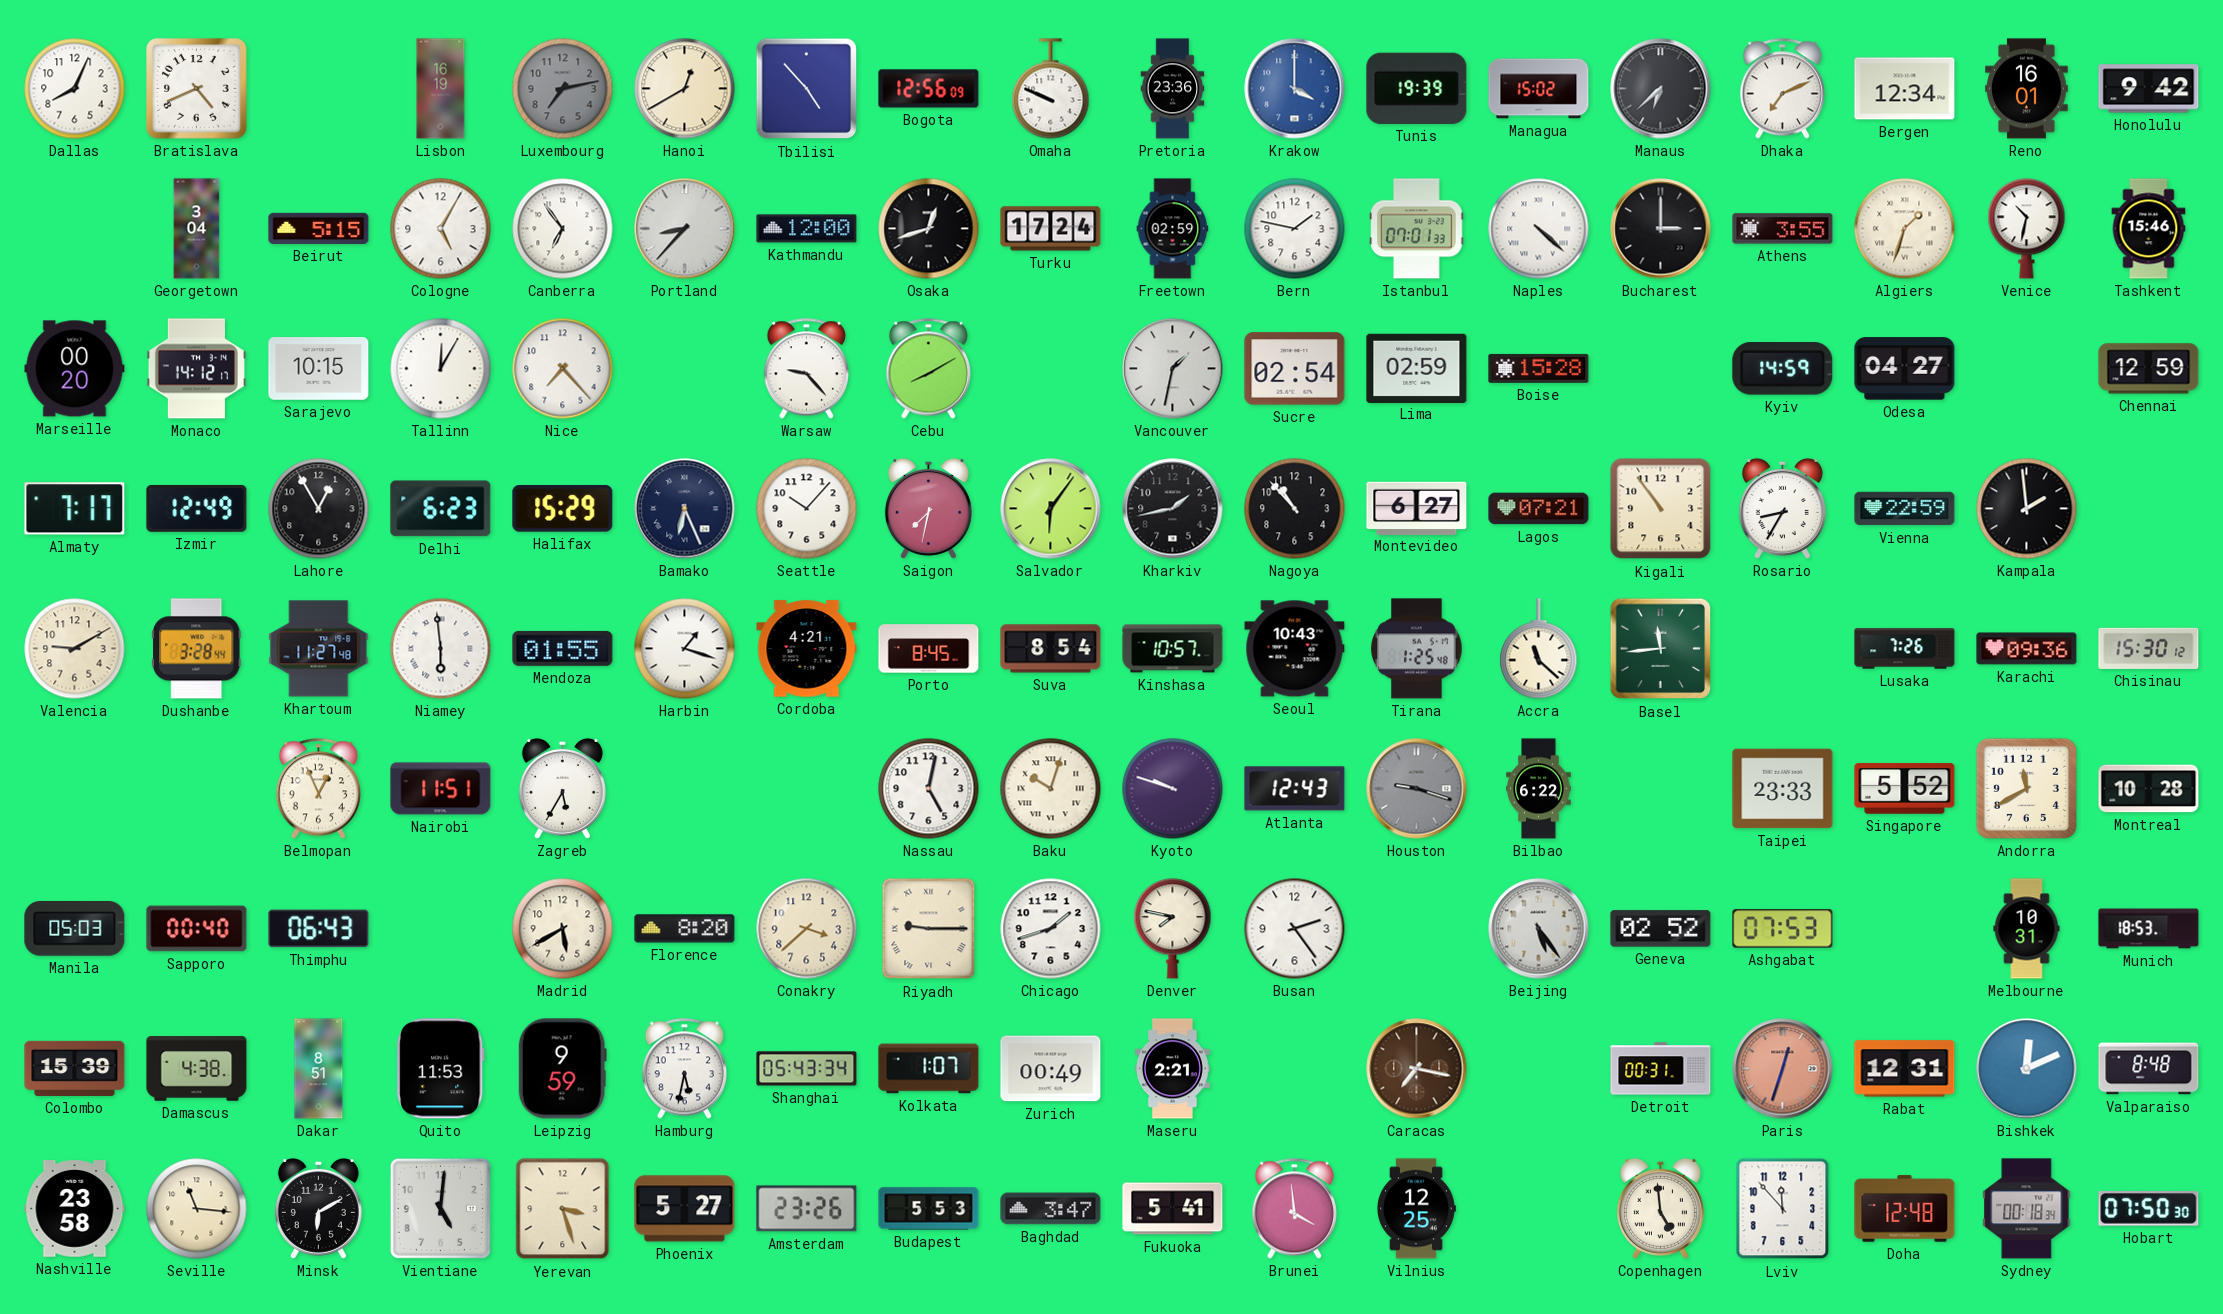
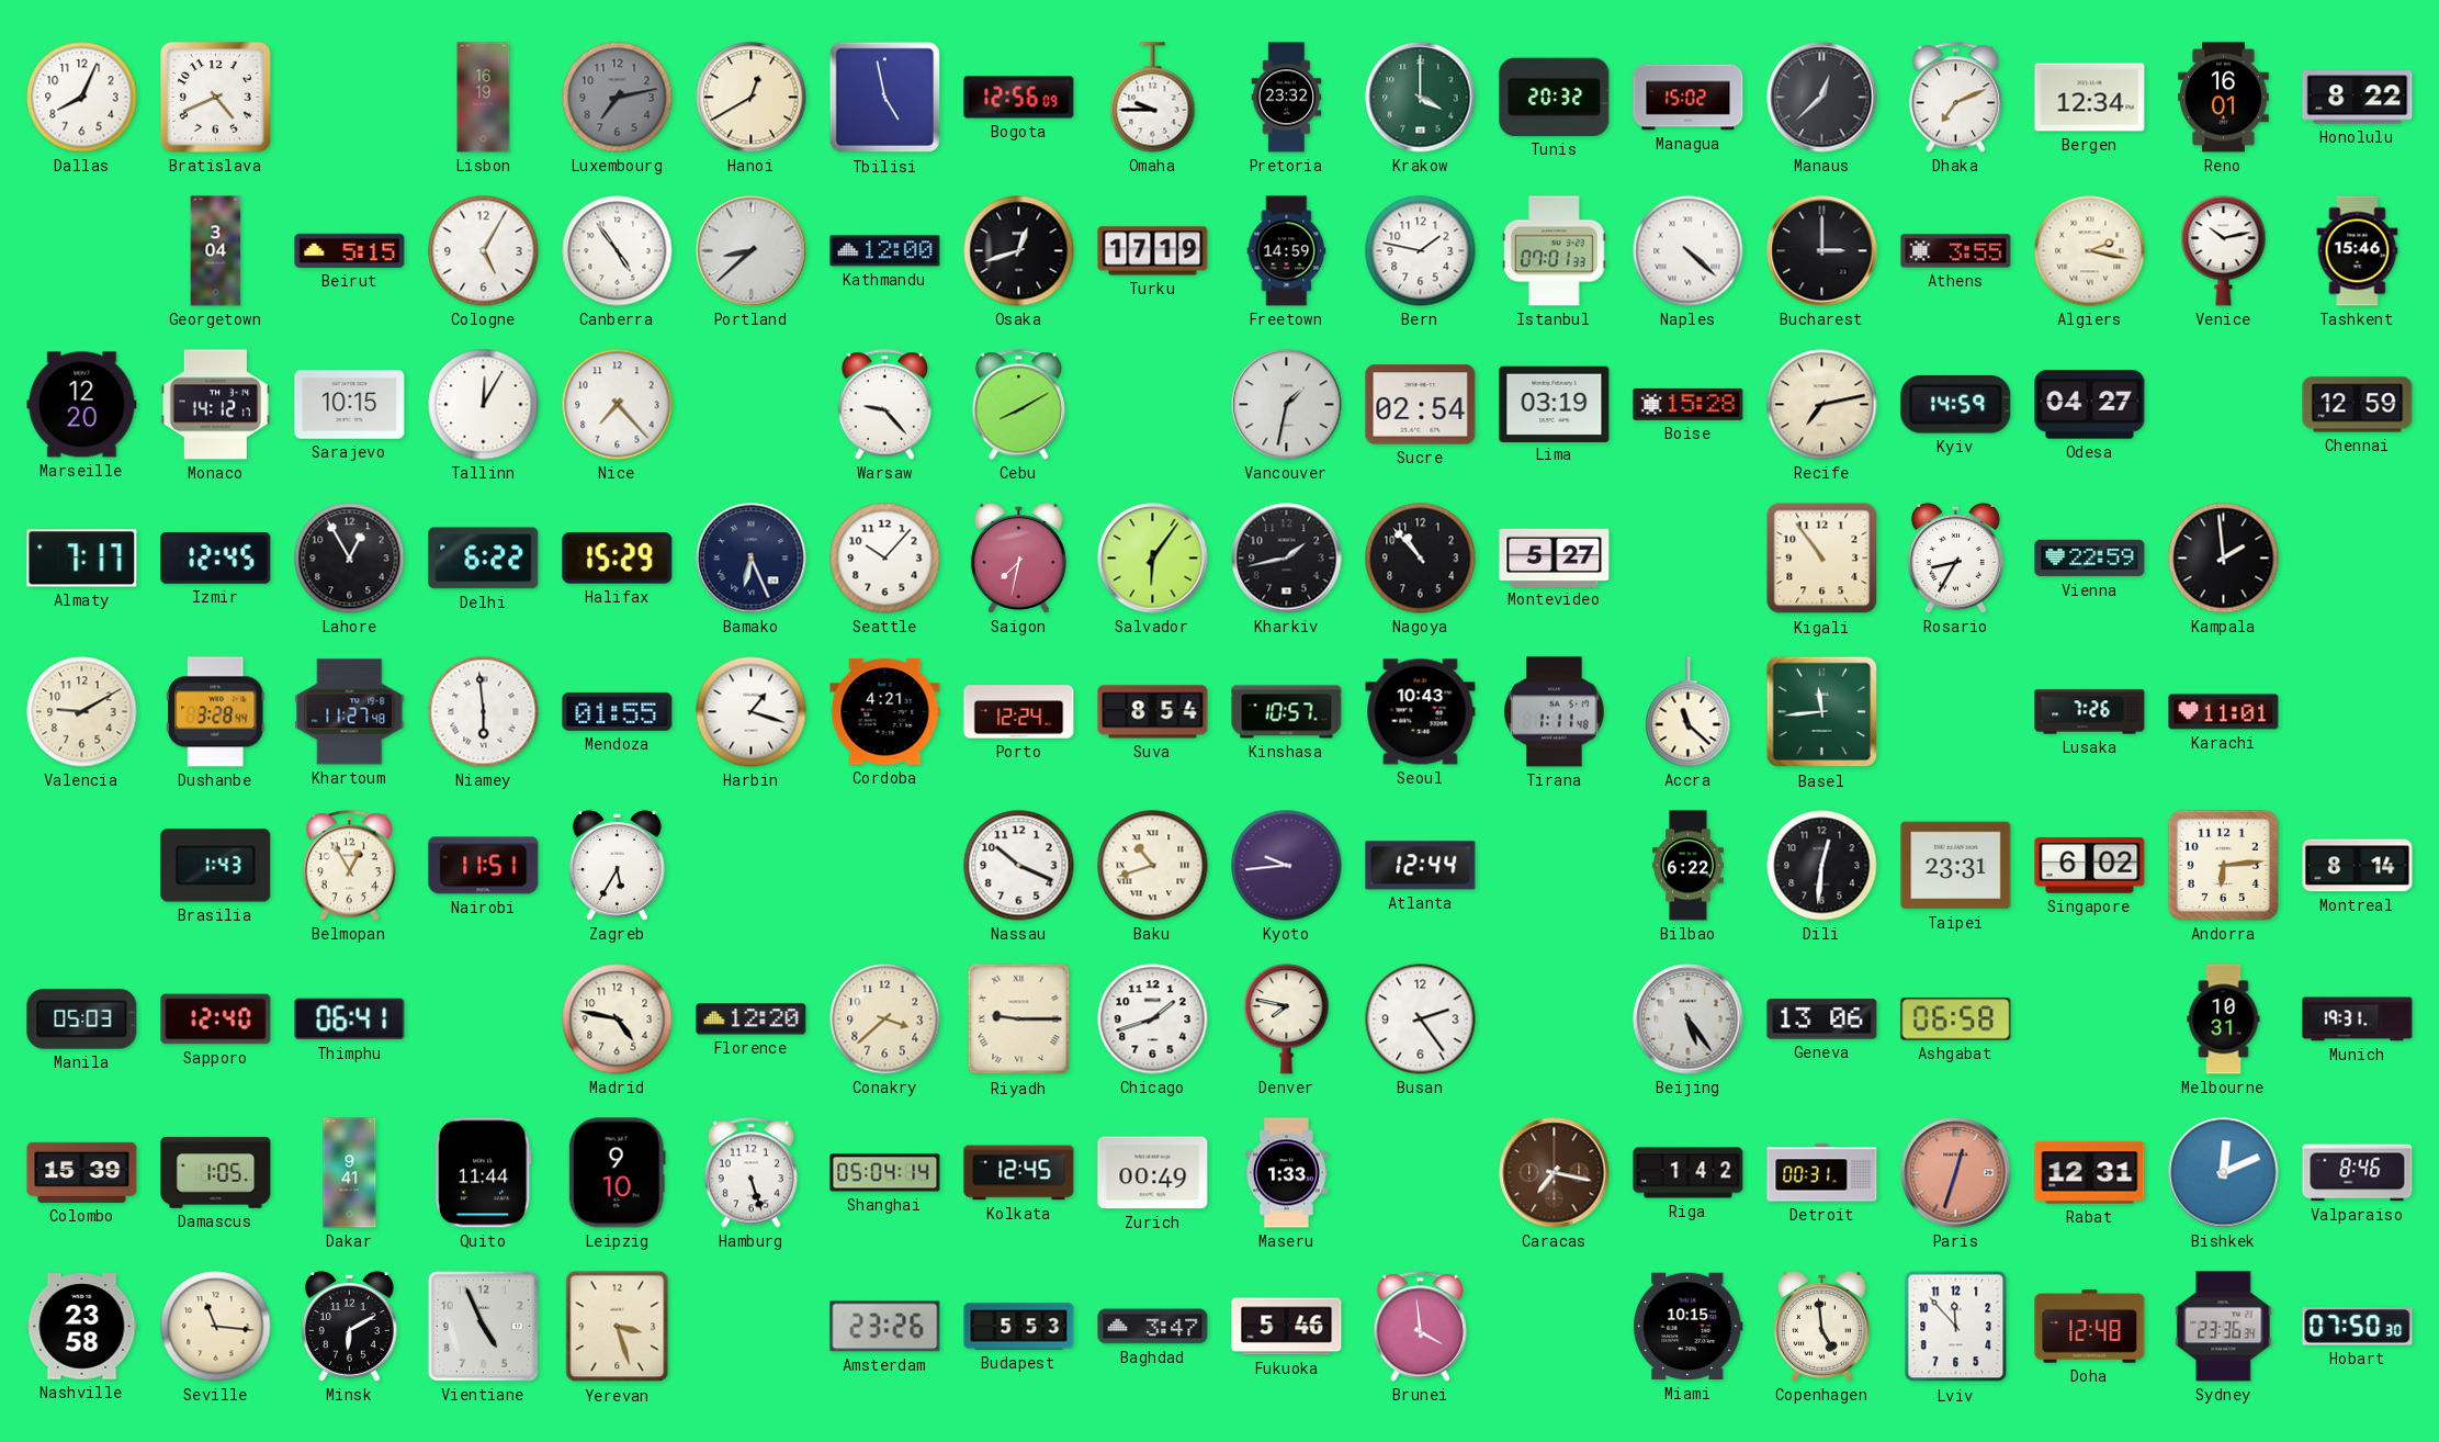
Tbilisi: 4:53 -> 4:58 (885, 98)
Omaha: 9:49 -> 9:45 (1153, 98)
Pretoria: 23:36 -> 23:32 (1287, 98)
Krakow dial: blue -> green (1421, 98)
Tunis: 19:39 -> 20:32 (1555, 97)
Manaus: 6:38 -> 12:38 (1822, 98)
Honolulu: 9:42 -> 8:22 (2358, 98)
Canberra: 6:54 -> 4:54 (618, 251)
Portland: 8:37 -> 8:38 (752, 251)
Turku: 17:24 -> 17:19 (1153, 251)
Freetown: 02:59 -> 14:59 (1287, 251)
Algiers: 1:33 -> 2:17 (2090, 251)
Venice: 10:32 -> 10:13 (2224, 251)
Marseille: 00:20 -> 12:20 (82, 405)
Lima: 02:59 -> 03:19 (1555, 404)
Recife: none -> 7:13 (1822, 405)
Izmir: 12:49 -> 12:45 (216, 557)
Delhi: 6:23 -> 6:22 (484, 559)
Montevideo: 6:27 -> 5:27 (1555, 557)
Lagos: 07:21 -> none (1539, 509)
Porto: 8:45 -> 12:24 (1019, 712)
Tirana: 1:25 -> 1:11 (1555, 712)
Karachi: 09:36 -> 11:01 (2224, 712)
Chisinau: 15:30 -> none (2149, 648)
Brasilia: none -> 1:43 (216, 866)
Belmopan: 12:56 -> 12:55 (349, 866)
Nassau: 5:02 -> 10:19 (1019, 866)
Baku: 10:03 -> 10:42 (1153, 866)
Kyoto: 9:48 -> 9:44 (1287, 866)
Atlanta: 12:43 -> 12:44 (1421, 866)
Houston: 9:18 -> none (1417, 789)
Dili: none -> 12:31 (1822, 866)
Taipei: 23:33 -> 23:31 (1956, 866)
Singapore: 5:52 -> 6:02 (2090, 866)
Andorra: 11:40 -> 6:14 (2223, 865)
Montreal: 10:28 -> 8:14 (2358, 866)
Sapporo: 00:40 -> 12:40 (216, 1019)
Thimphu: 06:43 -> 06:41 (350, 1019)
Madrid: 5:40 -> 4:47 (618, 1019)
Florence: 8:20 -> 12:20 (752, 1019)
Geneva: 02:52 -> 13:06 (1822, 1019)
Ashgabat: 07:53 -> 06:58 (1956, 1019)
Munich: 18:53 -> 19:31 (2358, 1019)
Damascus: 4:38 -> 1:05 (216, 1173)
Dakar: 8:51 -> 9:41 (350, 1173)
Quito: 11:53 -> 11:44 (484, 1173)
Leipzig: 9:59 -> 9:10 (617, 1173)
Hamburg: 5:32 -> 5:27 (750, 1173)
Shanghai: 05:43 -> 05:04 (885, 1173)
Kolkata: 1:07 -> 12:45 (1019, 1173)
Maseru: 2:21 -> 1:33 (1286, 1173)
Riga: none -> 1:42 (1689, 1173)
Valparaiso: 8:48 -> 8:46 (2358, 1173)
Vientiane: 5:01 -> 4:56 (483, 1326)
Phoenix: 5:27 -> none (685, 1209)
Fukuoka: 5:41 -> 5:46 (1287, 1327)
Vilnius: 12:25 -> none (1416, 1209)
Miami: none -> 10:15 (1689, 1327)
Sydney: 00:18 -> 23:36 (2224, 1327)
